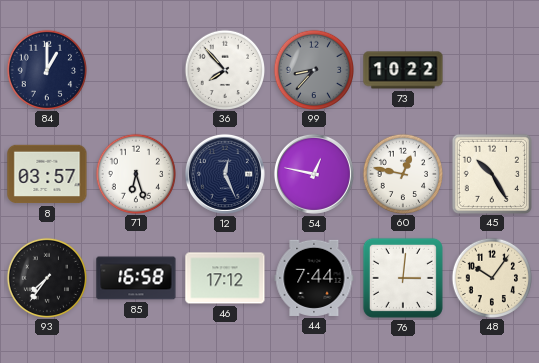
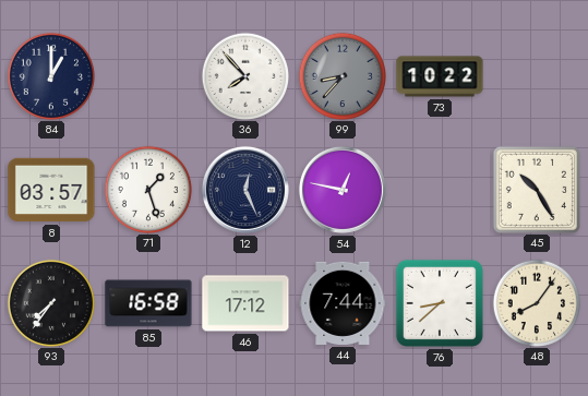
71: 6:27 -> 1:27 (147, 189)
60: 12:47 -> none (402, 173)
76: 3:01 -> 8:38 (440, 303)
48: 10:06 -> 8:06 (536, 302)
